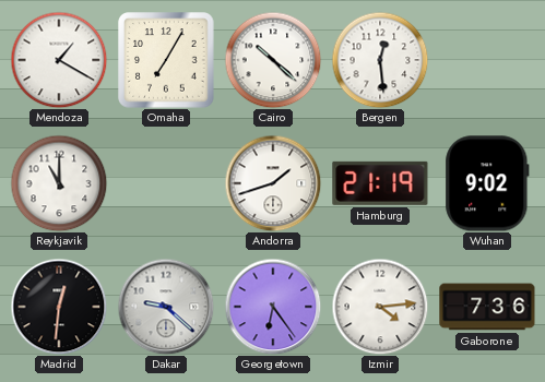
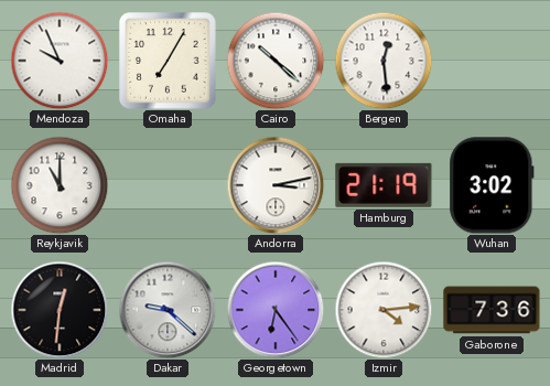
Mendoza: 1:20 -> 9:56 (60, 61)
Andorra: 1:42 -> 3:13 (276, 185)
Wuhan: 9:02 -> 3:02 (492, 185)
